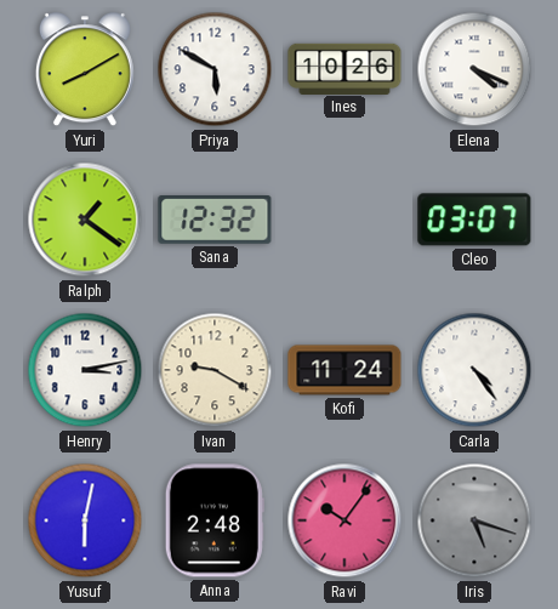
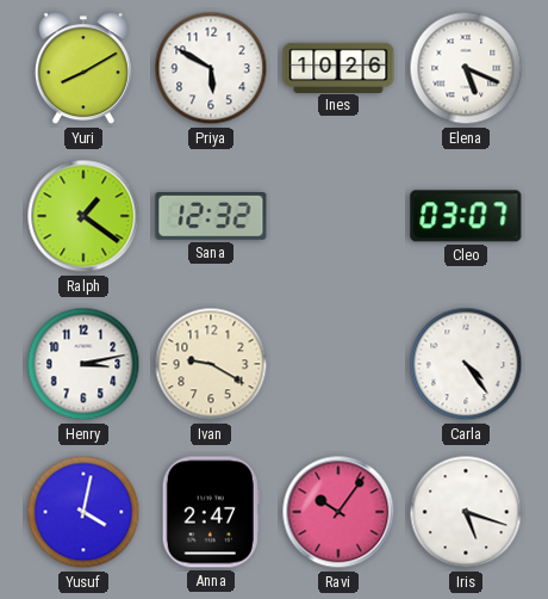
Elena: 4:19 -> 5:19 (466, 68)
Kofi: 11:24 -> none (345, 370)
Yusuf: 6:02 -> 4:02 (83, 512)
Anna: 2:48 -> 2:47 (211, 512)
Iris dial: grey -> white (466, 512)
